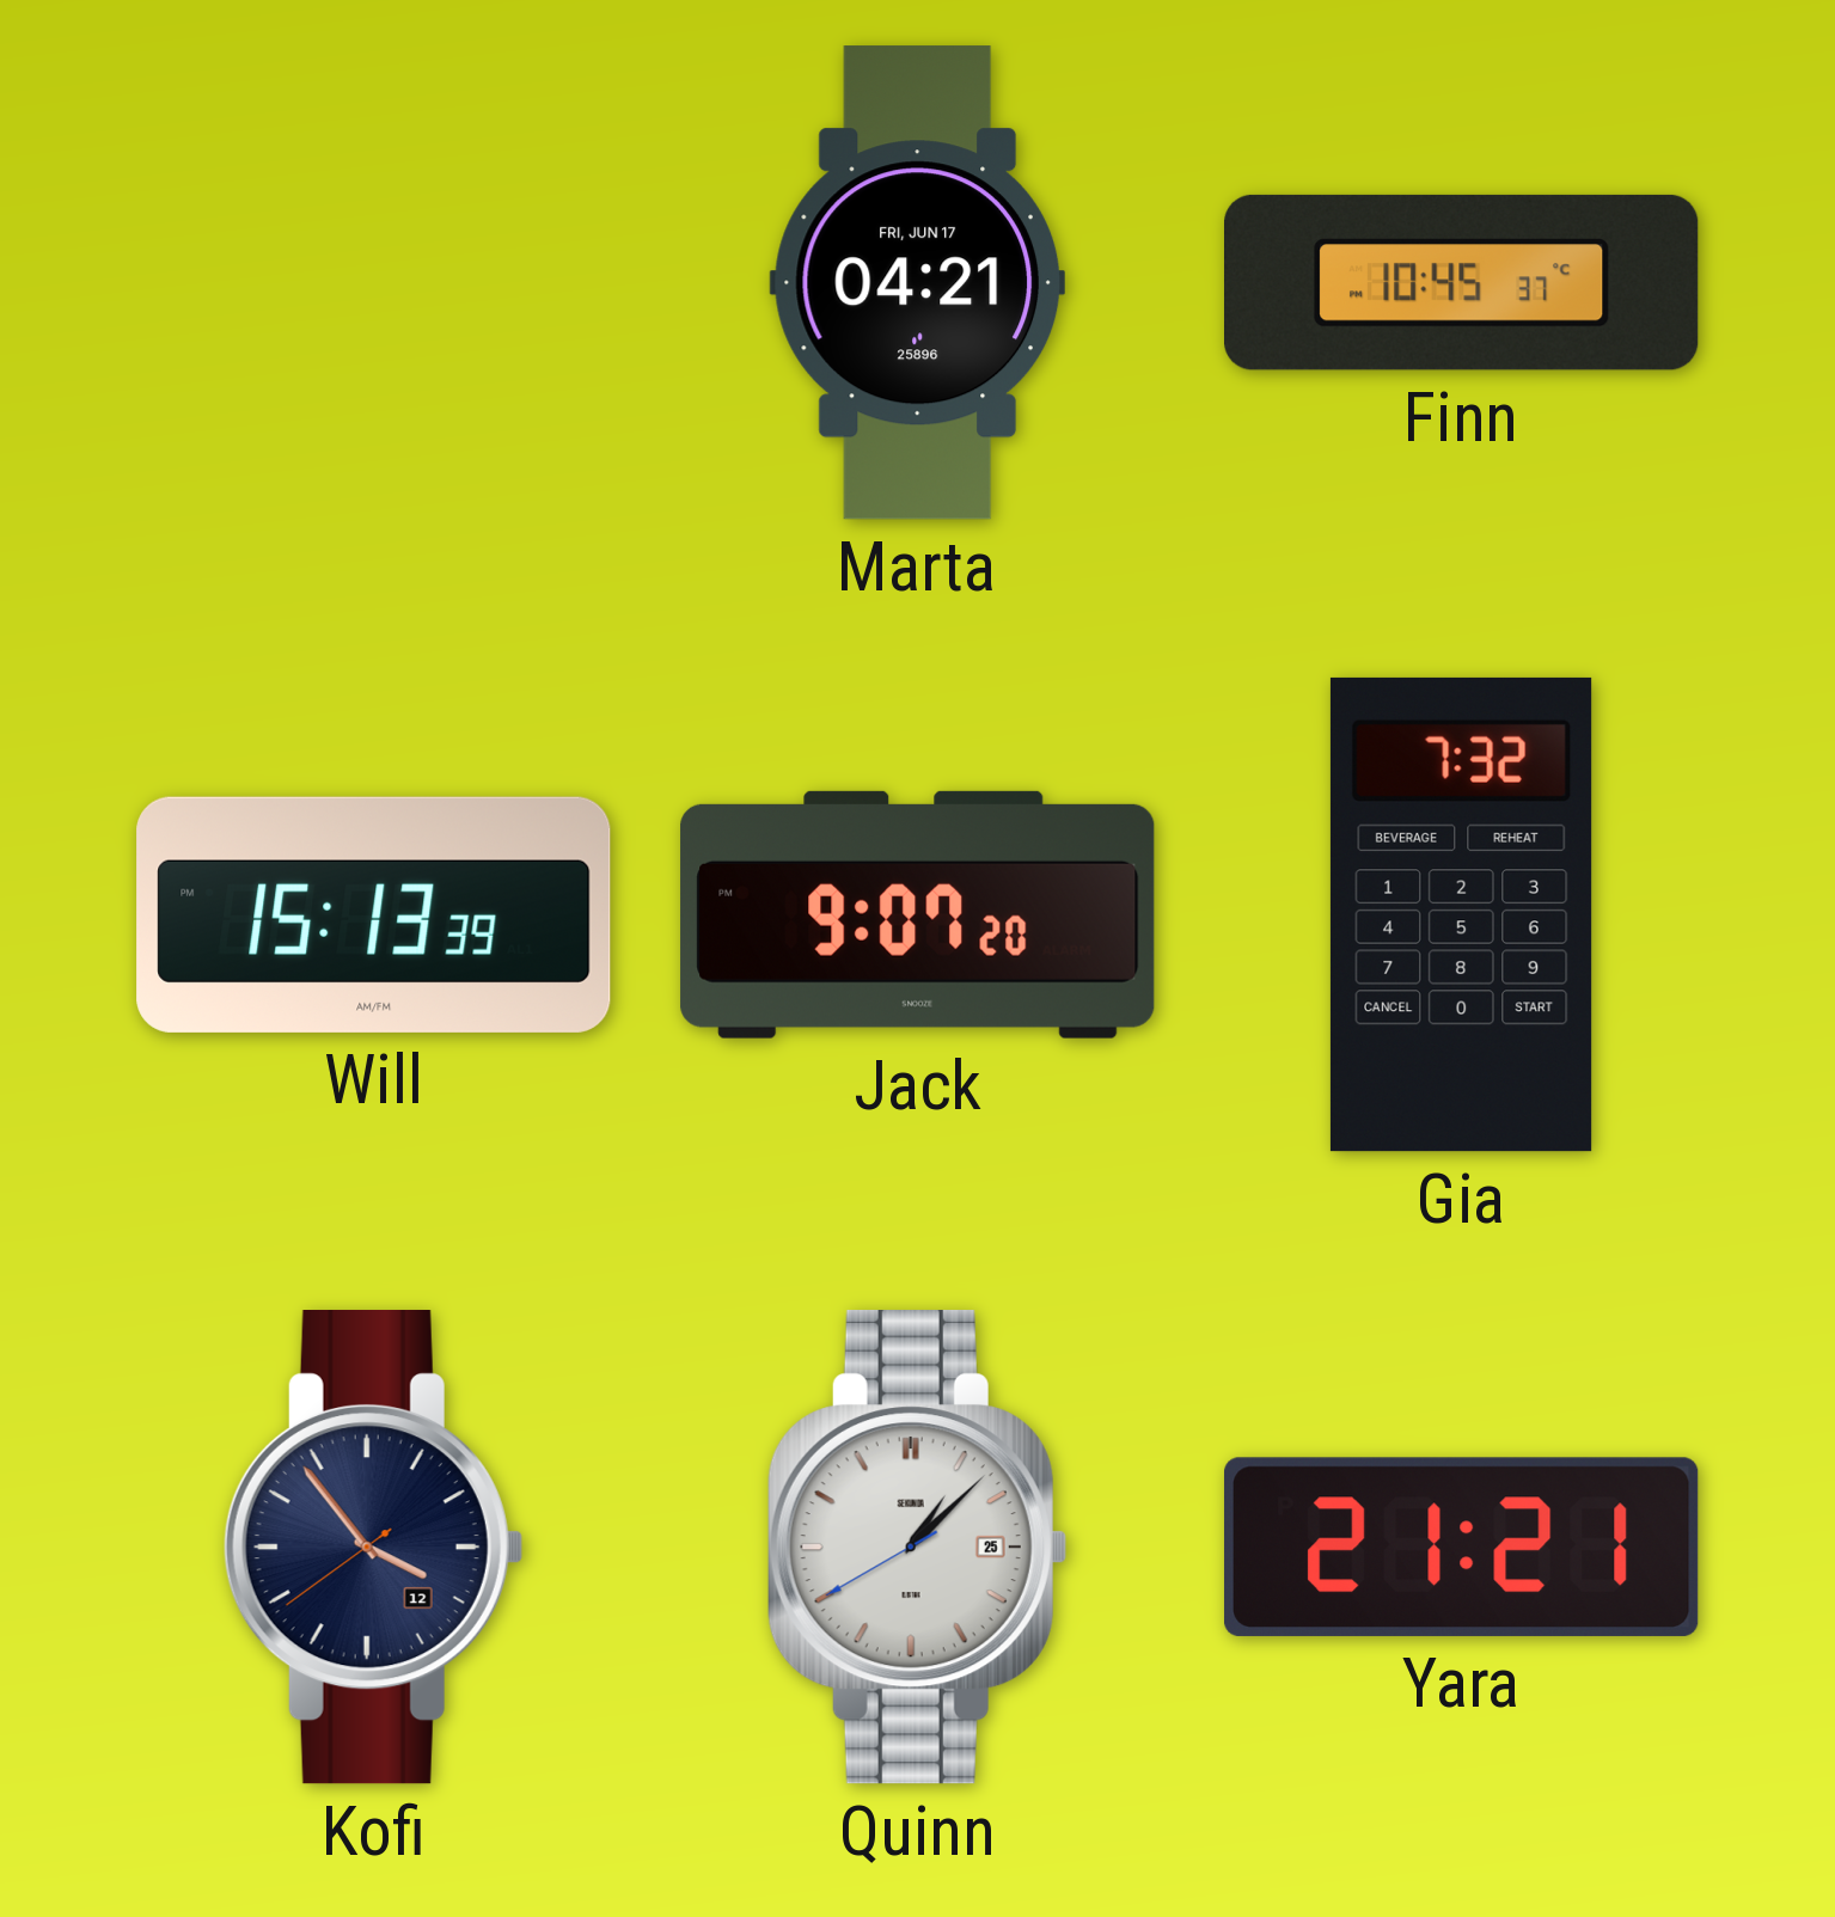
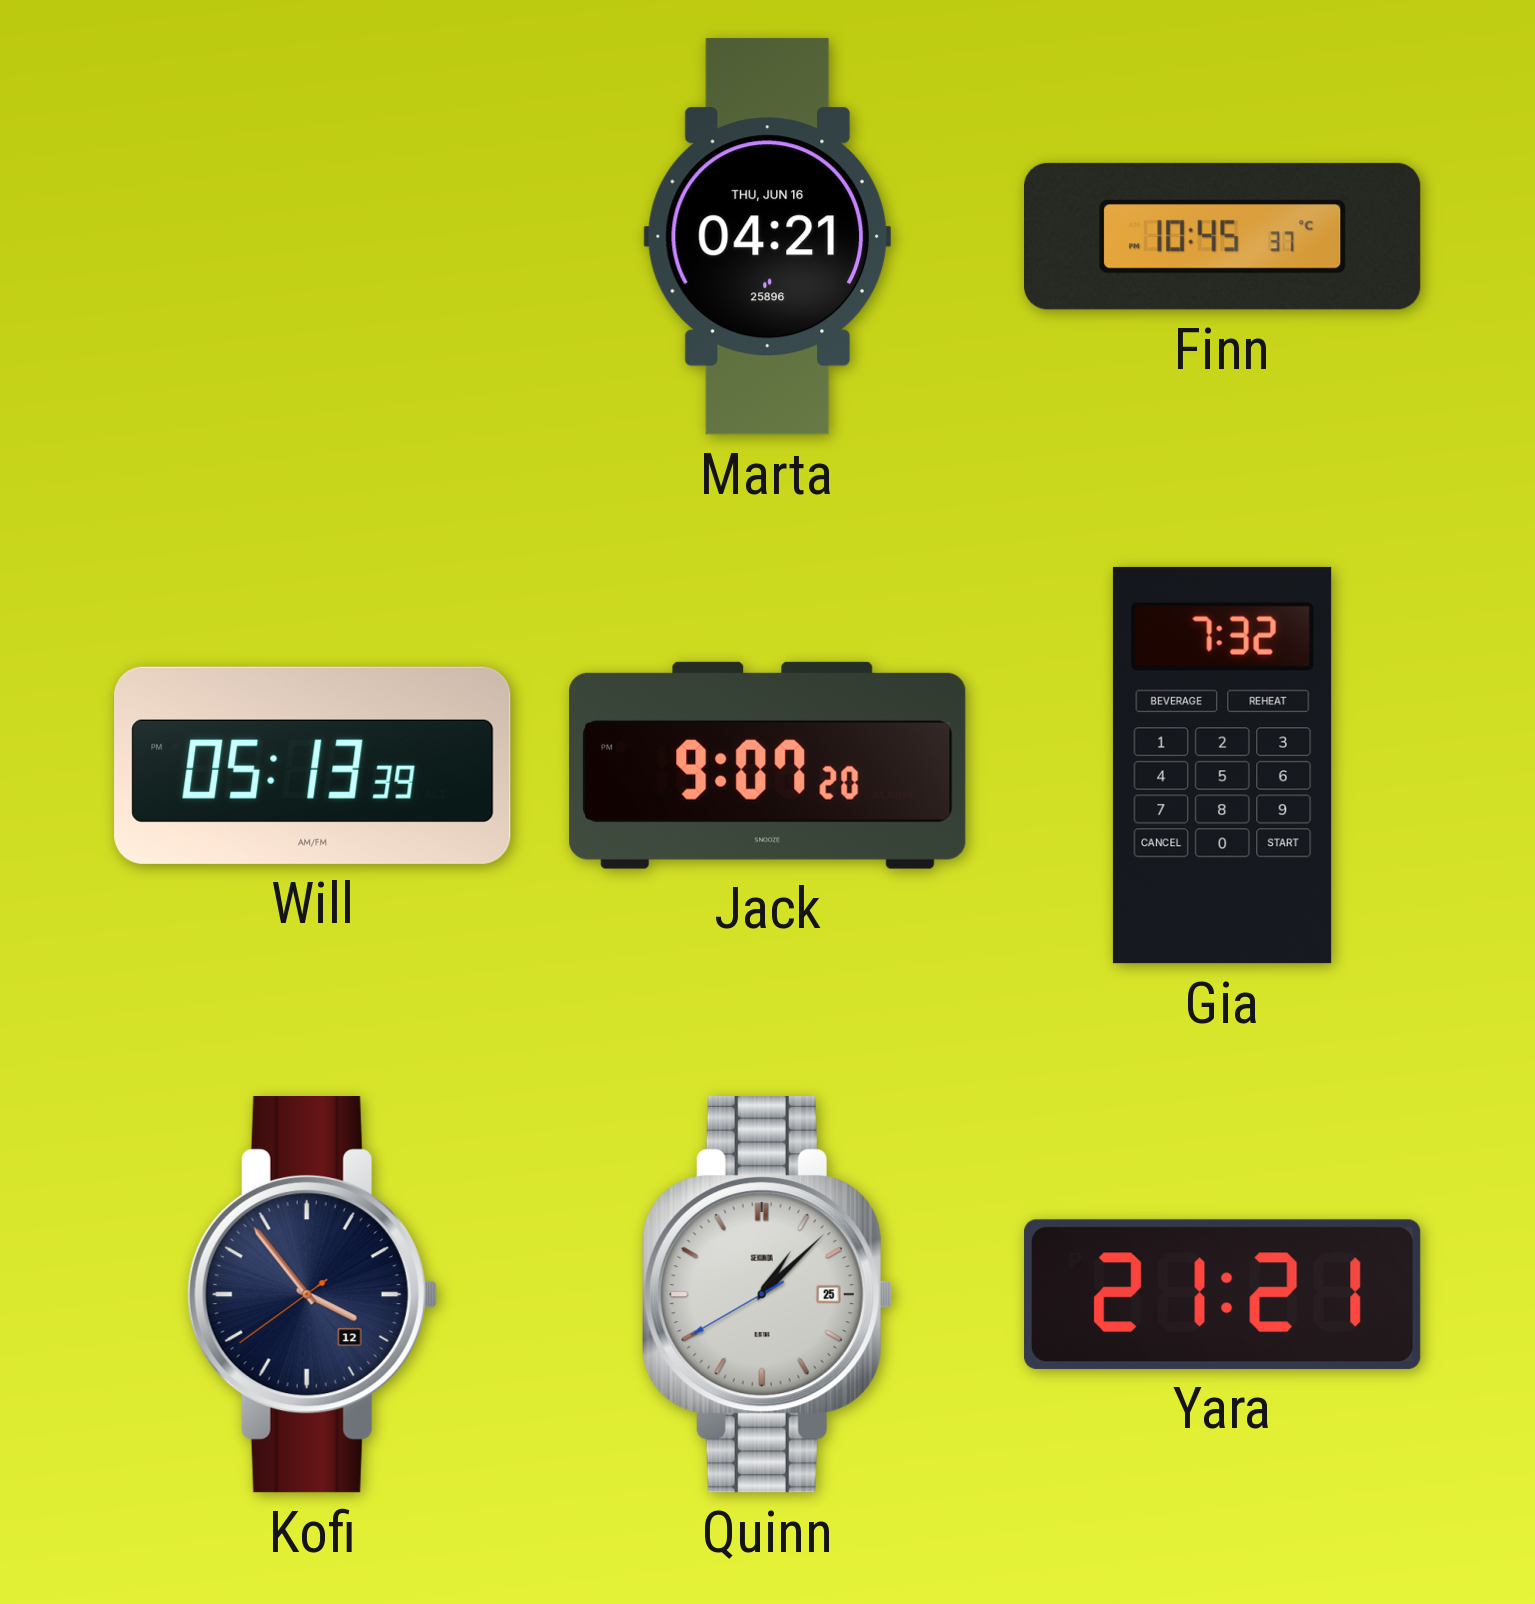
Marta date: FRI, JUN 17 -> THU, JUN 16 (767, 237)
Will: 15:13 -> 05:13 (313, 765)
